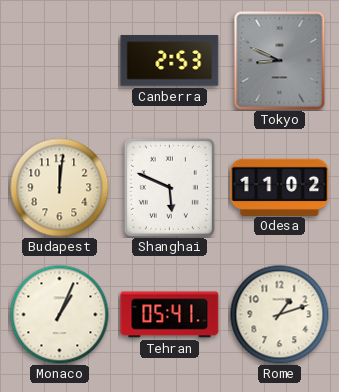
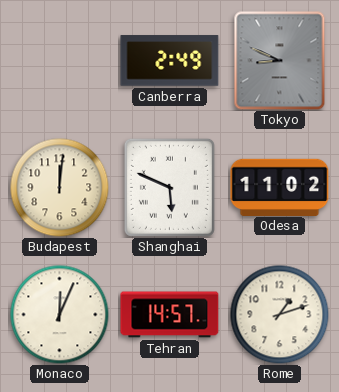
Canberra: 2:53 -> 2:49 (170, 61)
Monaco: 1:04 -> 12:04 (60, 315)
Tehran: 05:41 -> 14:57 (170, 315)
